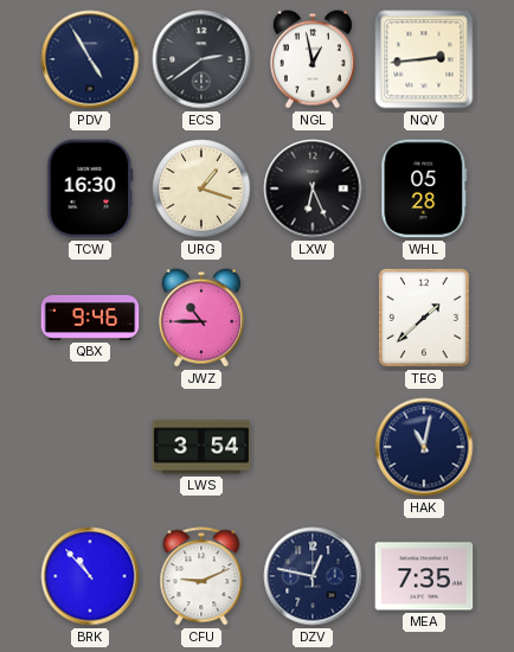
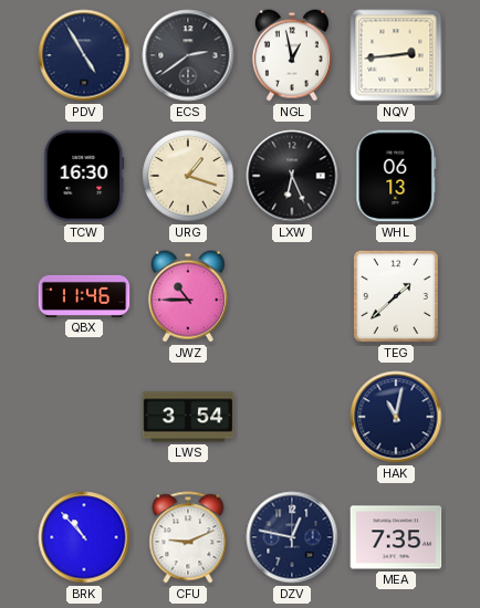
WHL: 05:28 -> 06:13 (396, 176)
QBX: 9:46 -> 11:46 (84, 296)
